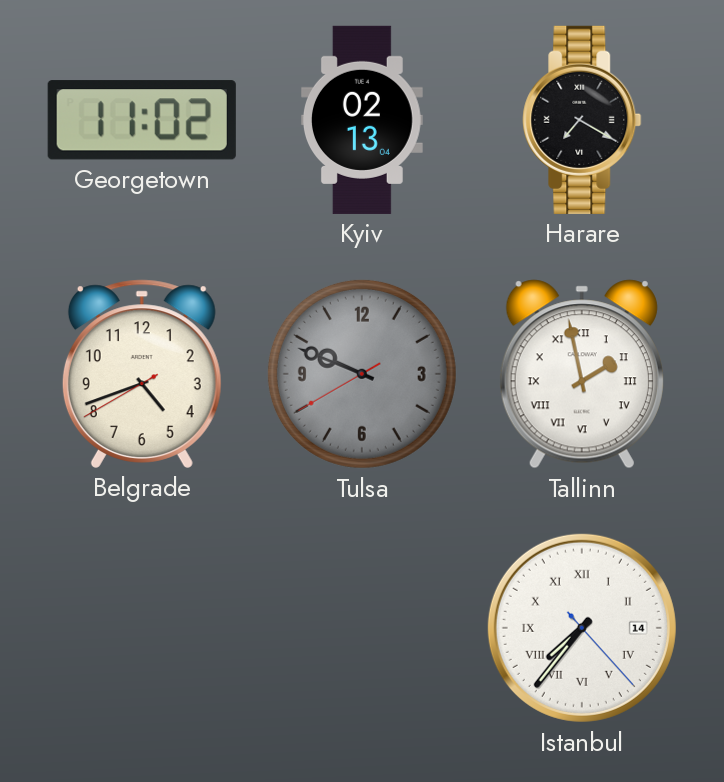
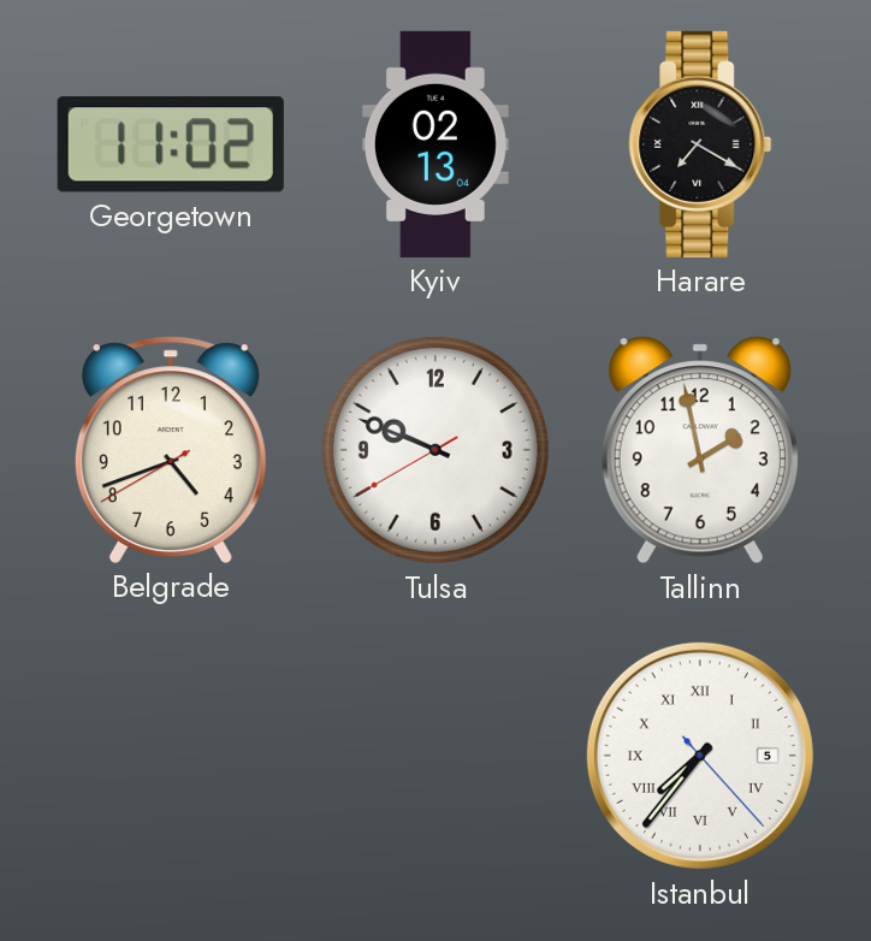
Tulsa dial: grey -> white (435, 450)
Tallinn numerals: Roman -> Arabic (700, 450)
Istanbul date: 14 -> 5 (700, 756)
